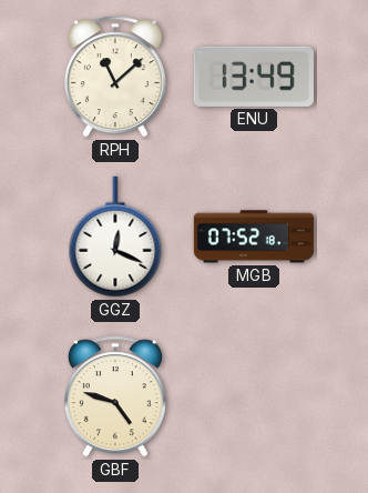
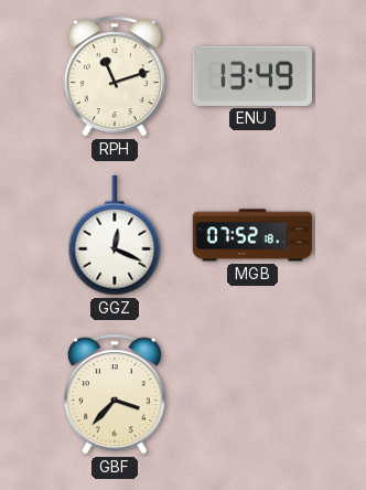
RPH: 11:08 -> 11:12 (115, 76)
GBF: 4:48 -> 3:37 (115, 394)
